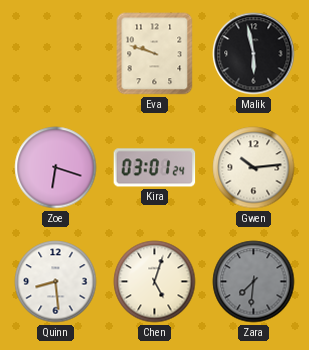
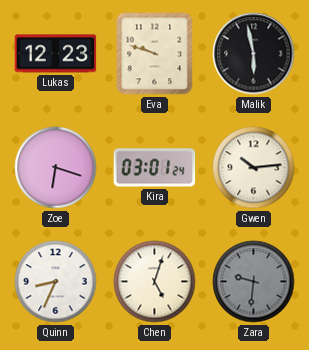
Lukas: none -> 12:23 (56, 54)
Quinn: 8:29 -> 8:34 (56, 282)
Zara: 7:31 -> 9:31 (254, 282)
